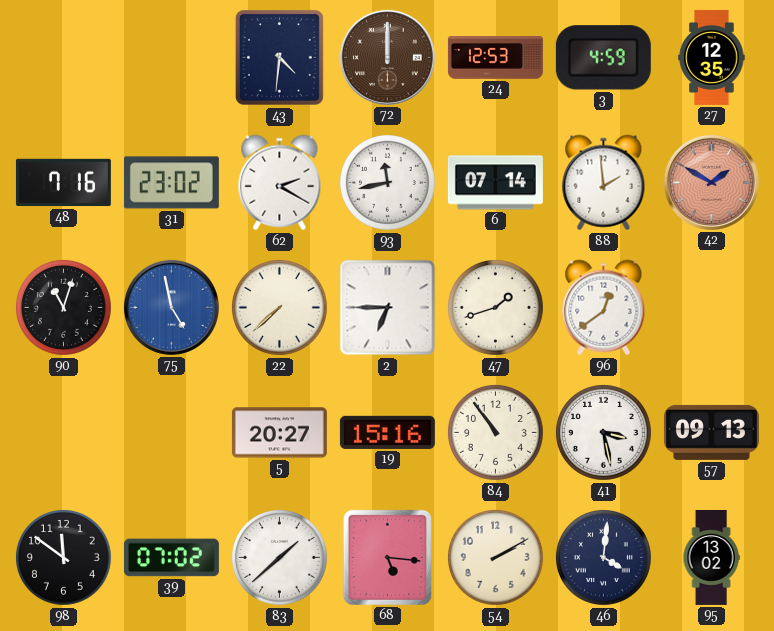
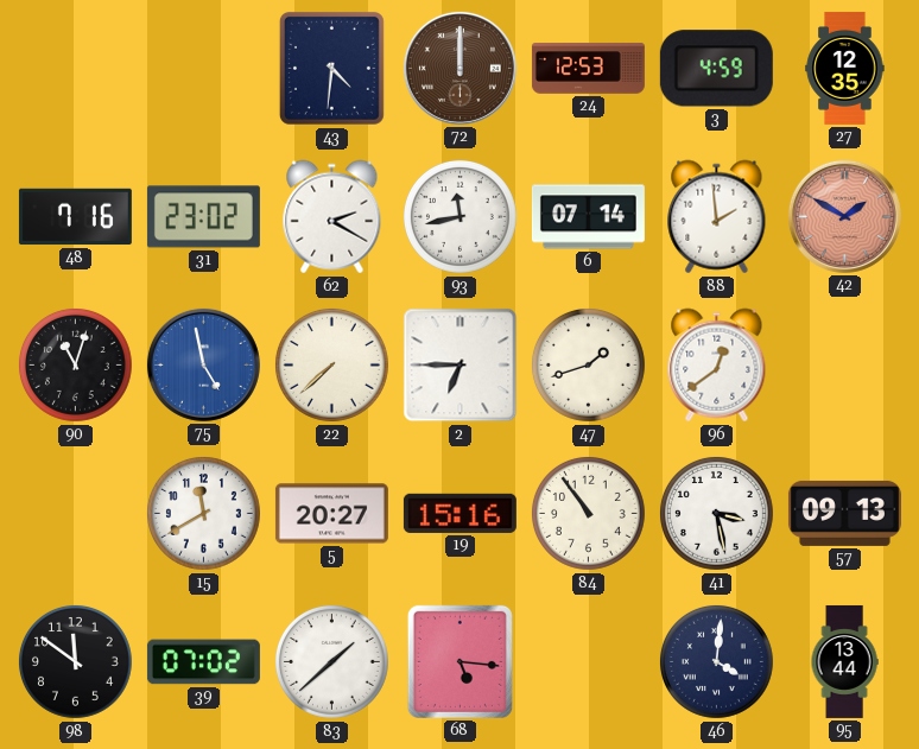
15: none -> 11:40 (204, 514)
54: 2:10 -> none (496, 558)
95: 13:02 -> 13:44 (844, 661)
